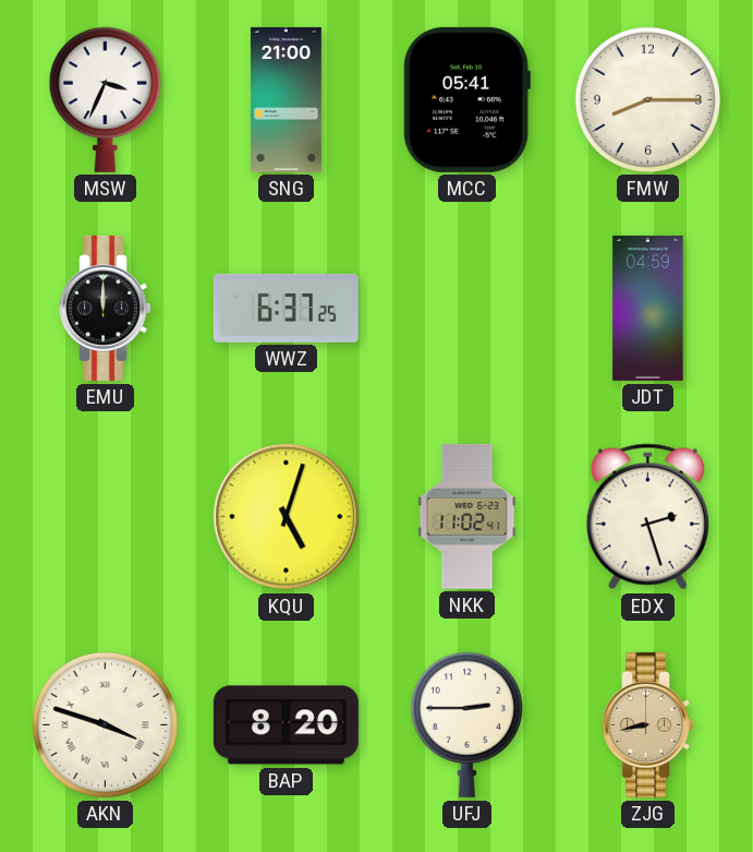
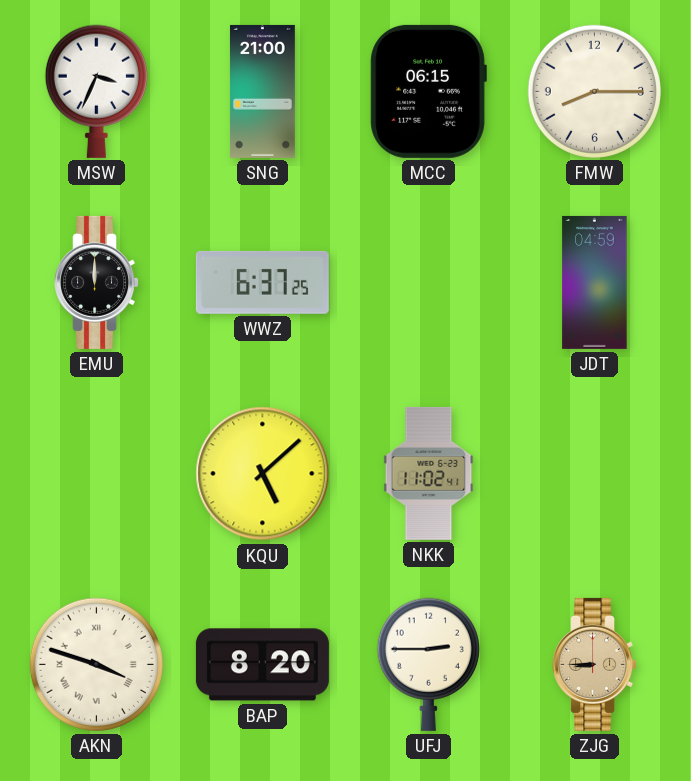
MCC: 05:41 -> 06:15 (428, 91)
KQU: 5:03 -> 5:08 (263, 474)
EDX: 2:27 -> none (647, 517)
ZJG: 8:43 -> 8:45 (595, 664)
